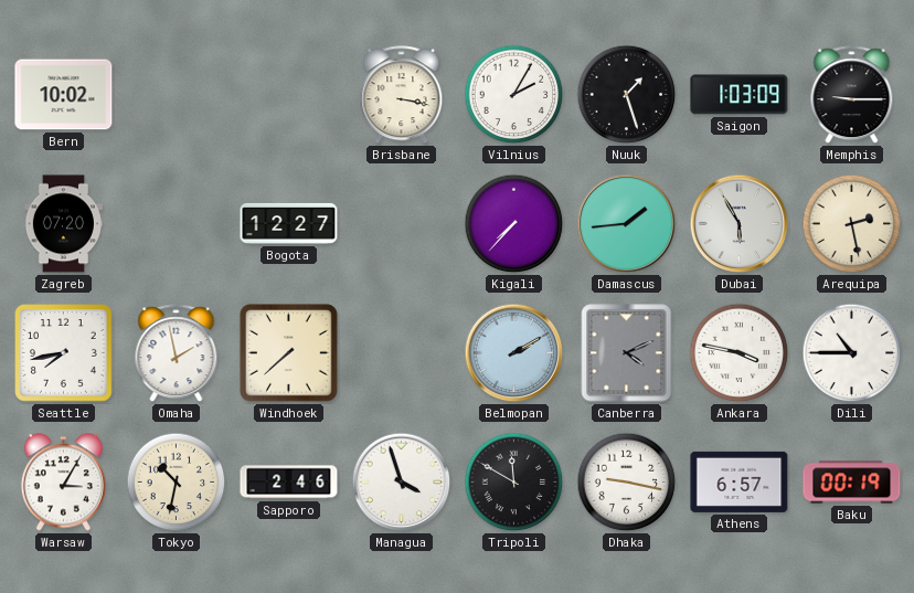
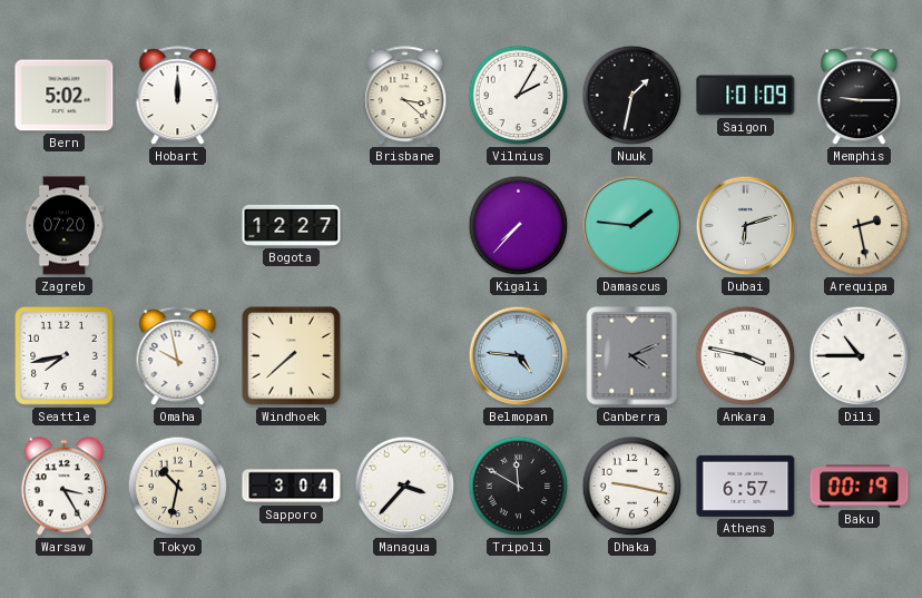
Bern: 10:02 -> 5:02 (65, 96)
Hobart: none -> 12:00 (178, 96)
Brisbane: 3:17 -> 3:22 (405, 96)
Nuuk: 1:27 -> 1:32 (632, 96)
Saigon: 1:03 -> 1:01 (746, 96)
Damascus: 1:44 -> 1:46 (632, 226)
Dubai: 5:55 -> 6:12 (746, 226)
Omaha: 1:58 -> 9:58 (178, 356)
Belmopan: 2:10 -> 4:46 (519, 356)
Warsaw: 3:05 -> 3:25 (63, 487)
Sapporo: 2:46 -> 3:04 (292, 487)
Managua: 3:57 -> 3:37 (405, 487)
